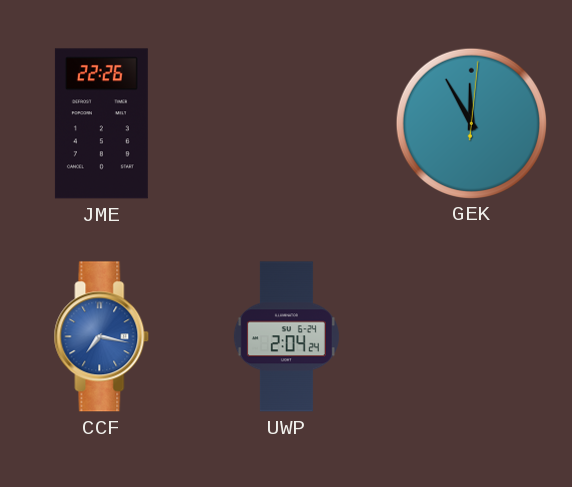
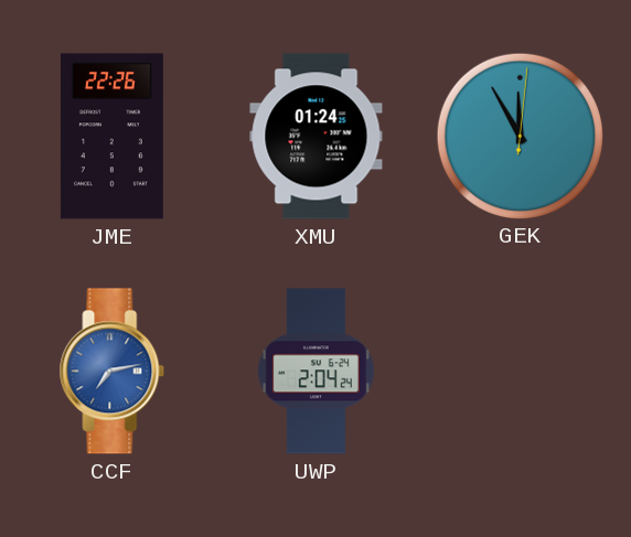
XMU: none -> 01:24 (317, 137)
CCF: 7:17 -> 7:13 (113, 372)
